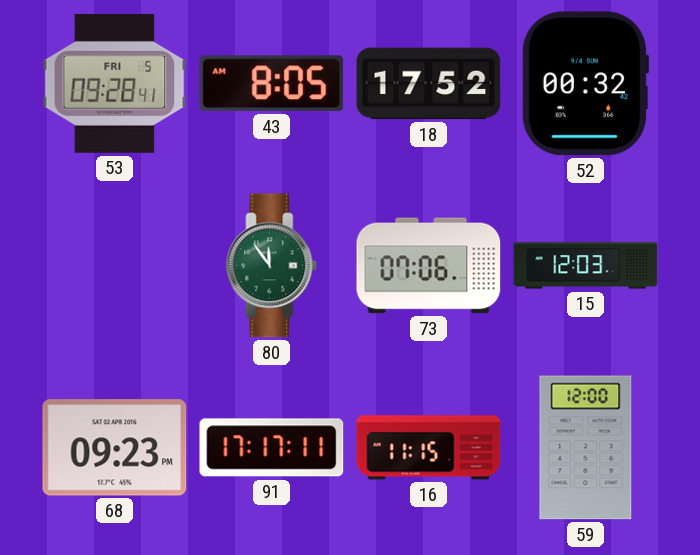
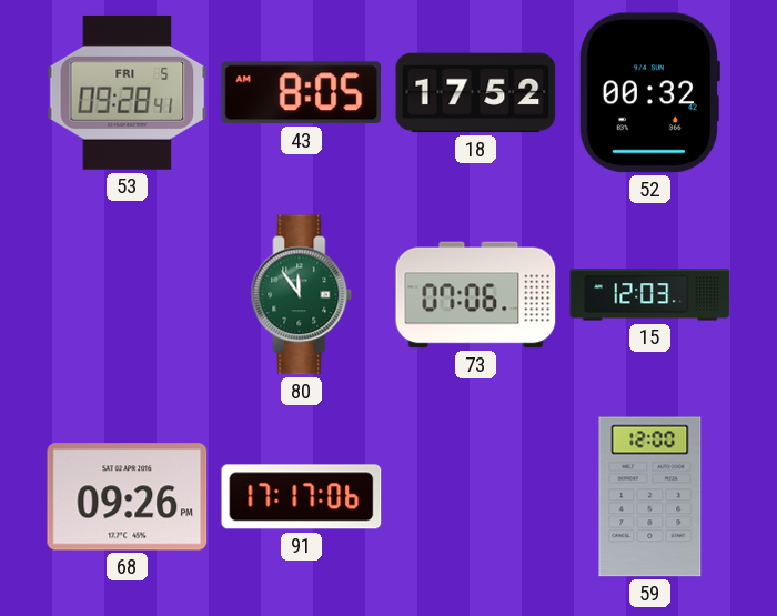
68: 09:23 -> 09:26 (128, 497)
91: 17:17:11 -> 17:17:06 (302, 497)
16: 11:15 -> none (429, 448)
